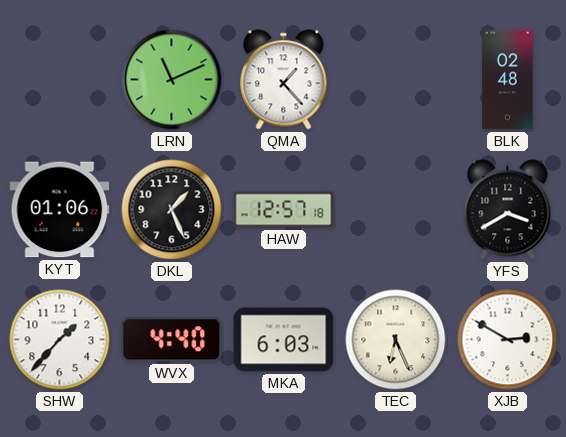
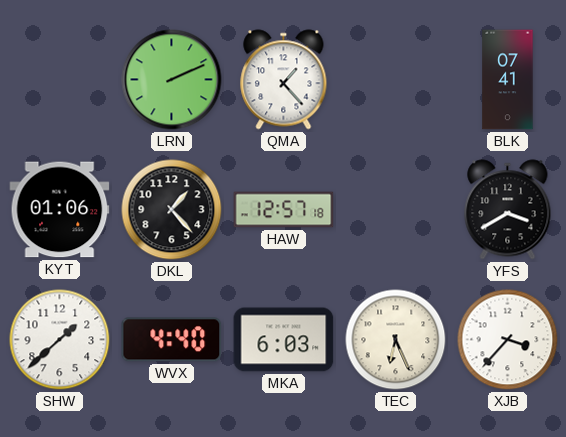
LRN: 11:11 -> 2:11 (172, 80)
BLK: 02:48 -> 07:41 (508, 80)
DKL: 1:26 -> 1:23 (172, 210)
SHW: 1:37 -> 1:38 (60, 340)
XJB: 2:50 -> 3:37 (508, 340)
